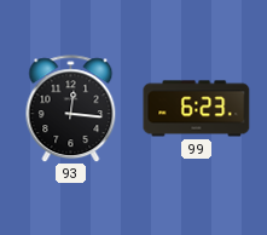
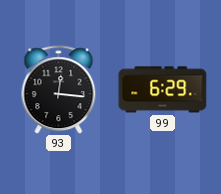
99: 6:23 -> 6:29 (163, 90)
